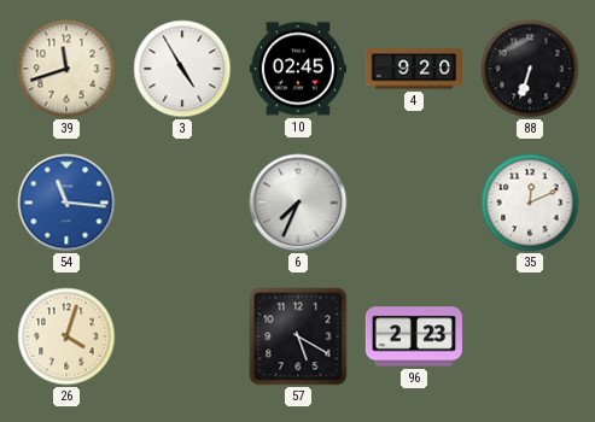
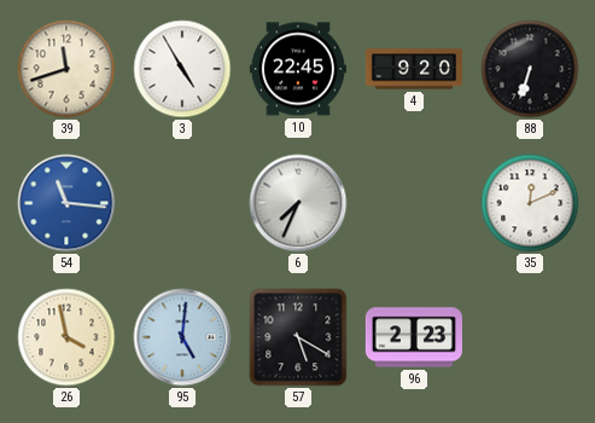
10: 02:45 -> 22:45 (298, 69)
26: 4:03 -> 3:58 (66, 337)
95: none -> 5:01 (182, 337)
